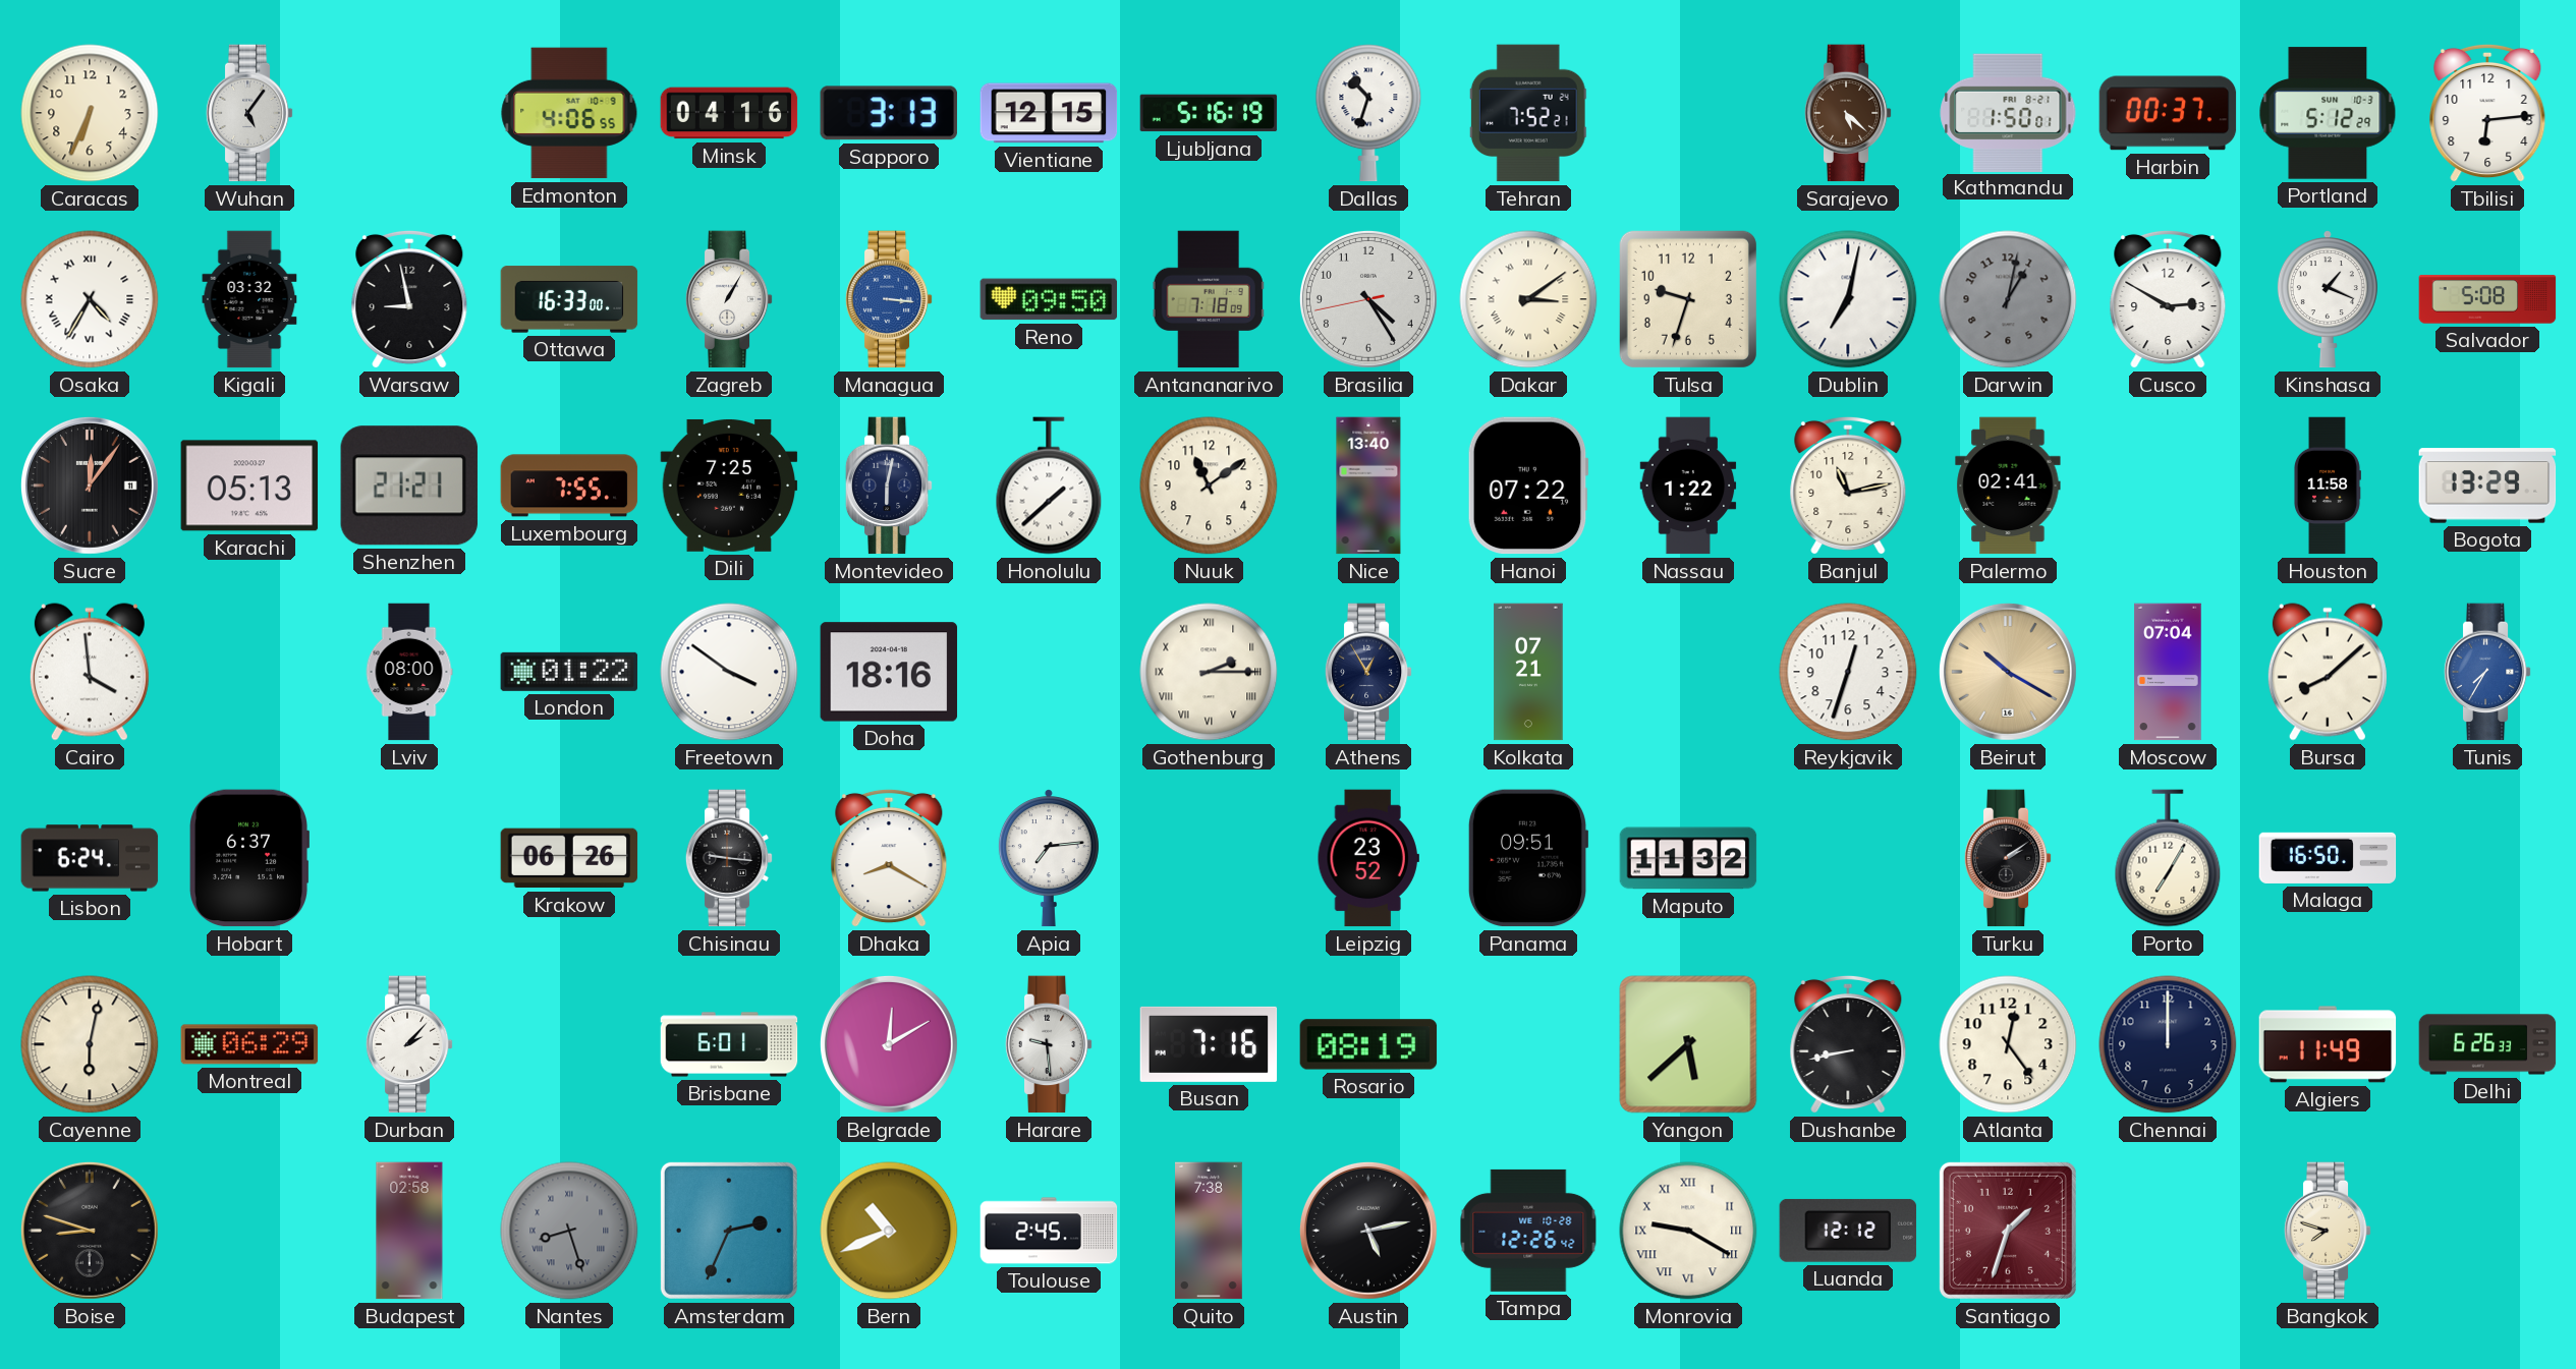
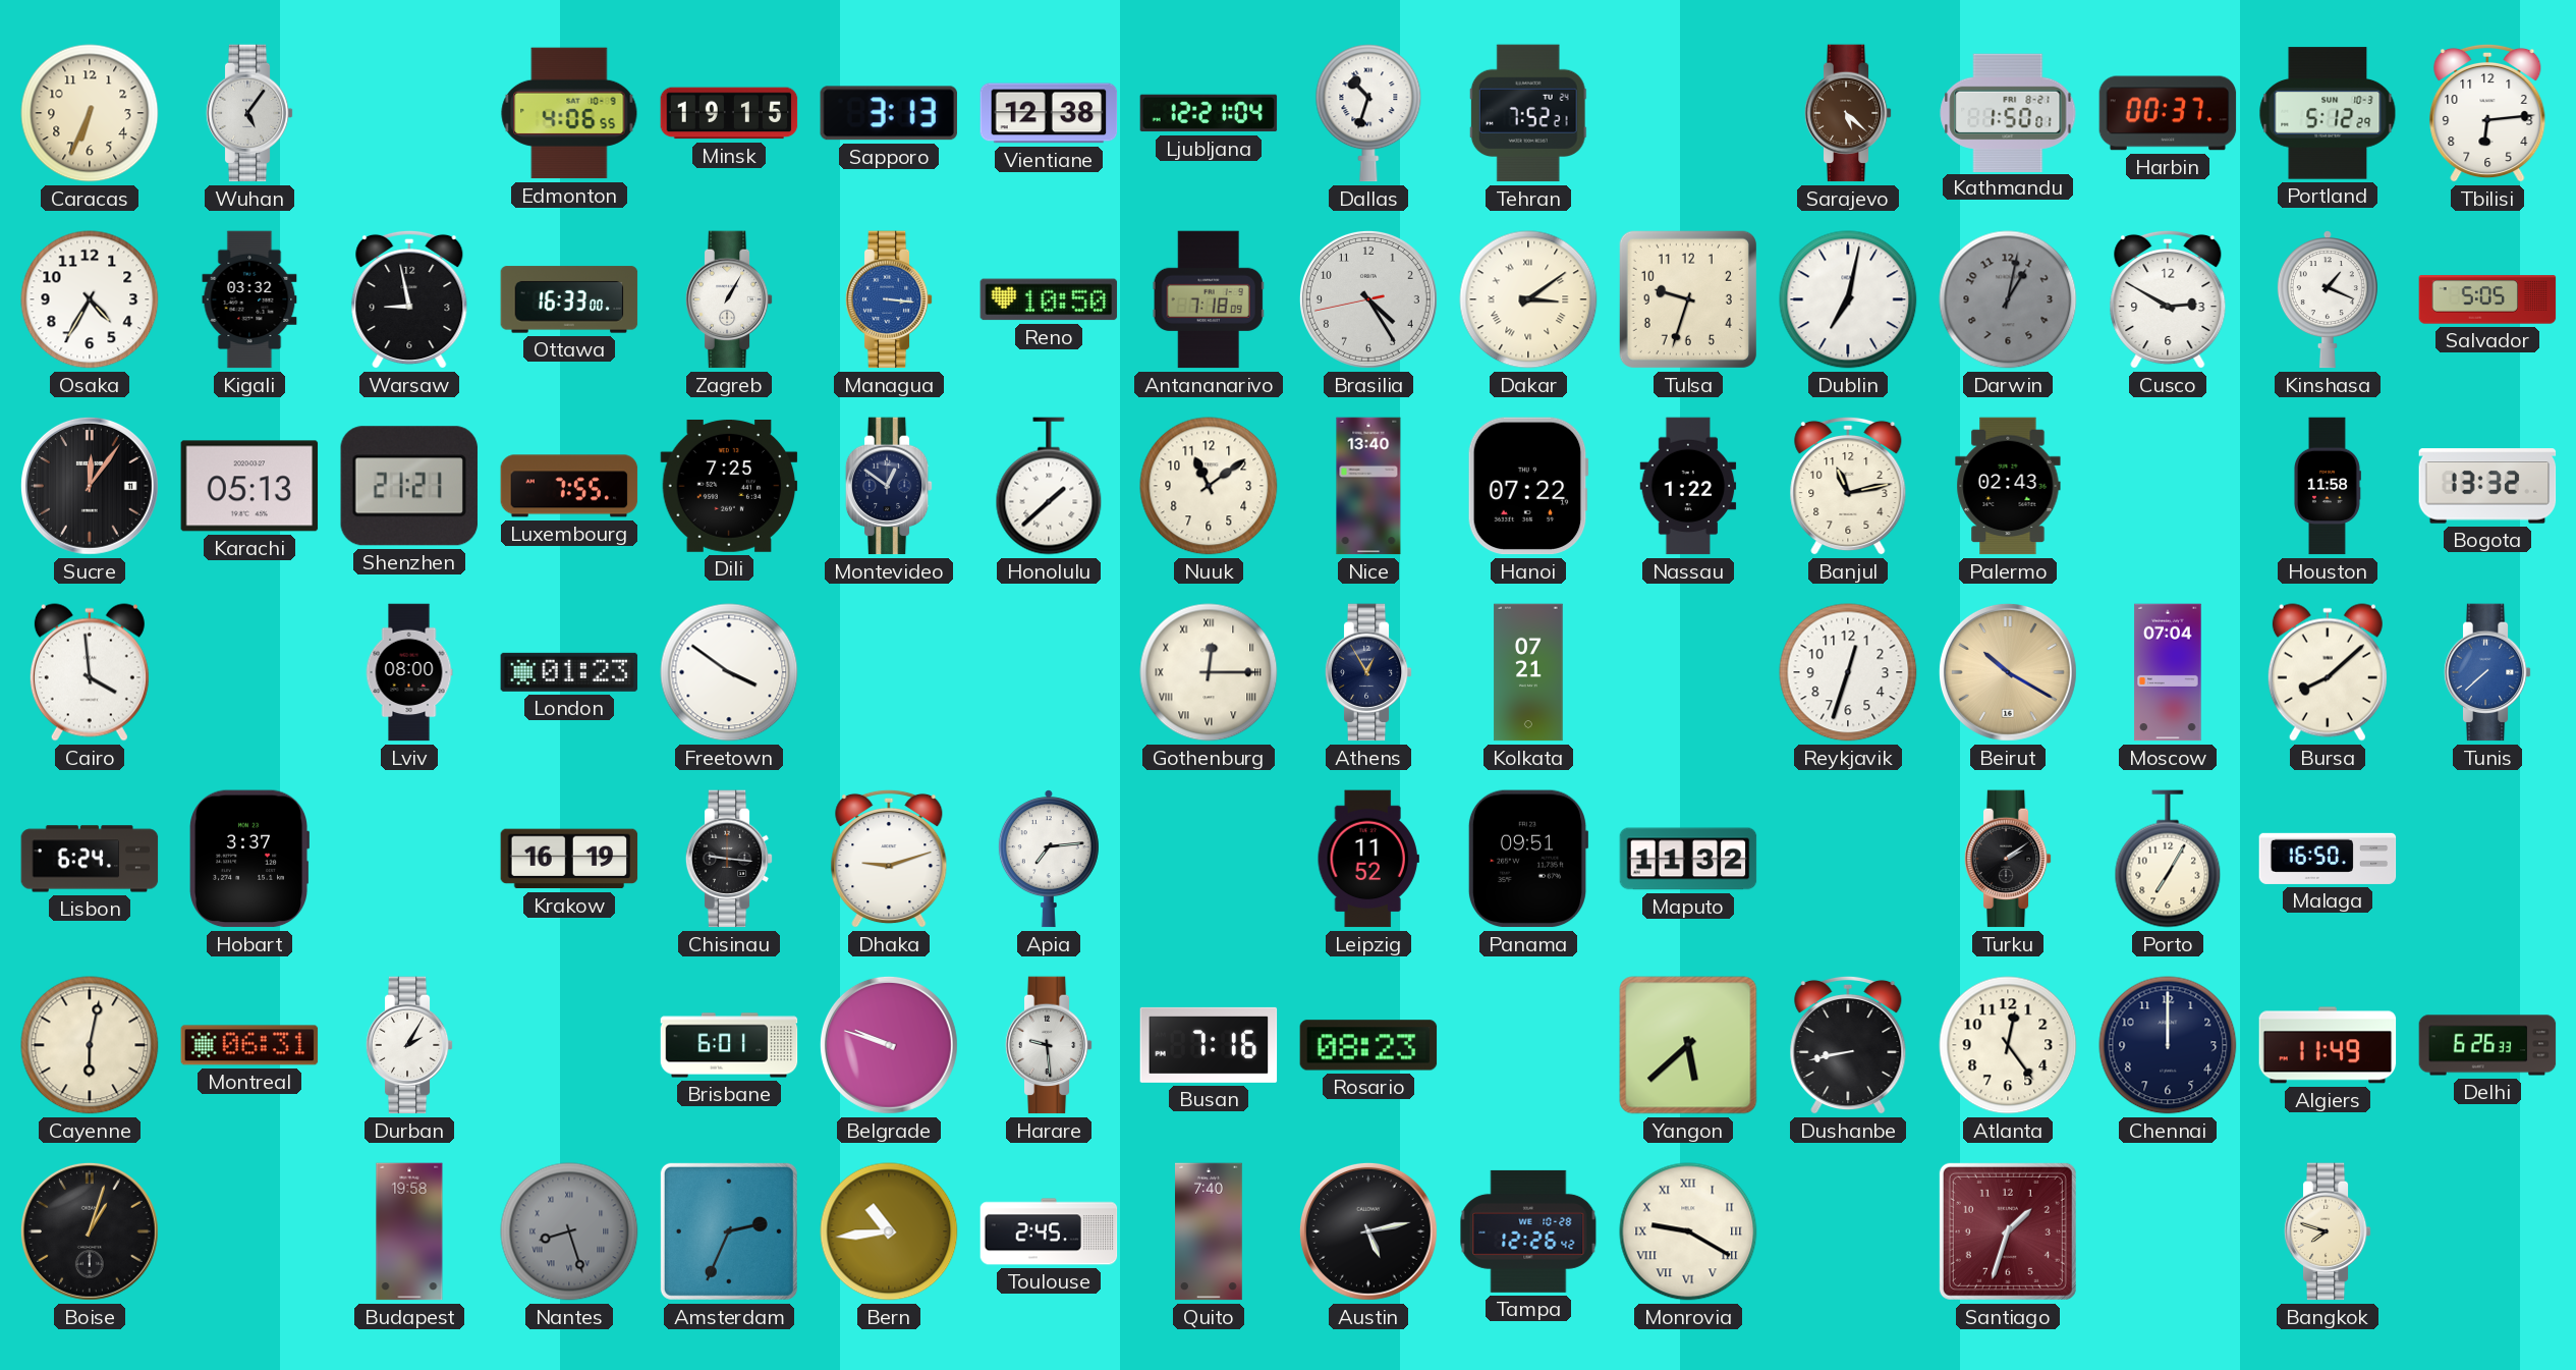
Minsk: 04:16 -> 19:15 (729, 113)
Vientiane: 12:15 -> 12:38 (1049, 113)
Ljubljana: 5:16 -> 12:21 (1209, 113)
Osaka numerals: Roman -> Arabic (90, 299)
Reno: 09:50 -> 10:50 (1049, 299)
Salvador: 5:08 -> 5:05 (2487, 299)
Montevideo: 6:02 -> 12:51 (889, 486)
Palermo: 02:41 -> 02:43 (2008, 486)
Bogota: 13:29 -> 13:32 (2487, 486)
London: 01:22 -> 01:23 (569, 672)
Doha: 18:16 -> none (889, 672)
Gothenburg: 2:15 -> 12:15 (1209, 672)
Tunis: 7:35 -> 7:38 (2487, 672)
Hobart: 6:37 -> 3:37 (248, 859)
Krakow: 06:26 -> 16:19 (569, 859)
Dhaka: 8:20 -> 9:12 (889, 859)
Leipzig: 23:52 -> 11:52 (1368, 859)
Montreal: 06:29 -> 06:31 (249, 1045)
Durban: 2:07 -> 2:05 (409, 1045)
Belgrade: 12:10 -> 9:48 (889, 1045)
Rosario: 08:19 -> 08:23 (1368, 1045)
Boise: 8:48 -> 1:03 (90, 1231)
Budapest: 02:58 -> 19:58 (409, 1231)
Bern: 10:41 -> 10:44 (889, 1231)
Quito: 7:38 -> 7:40 (1210, 1231)
Luanda: 12:12 -> none (1848, 1231)
